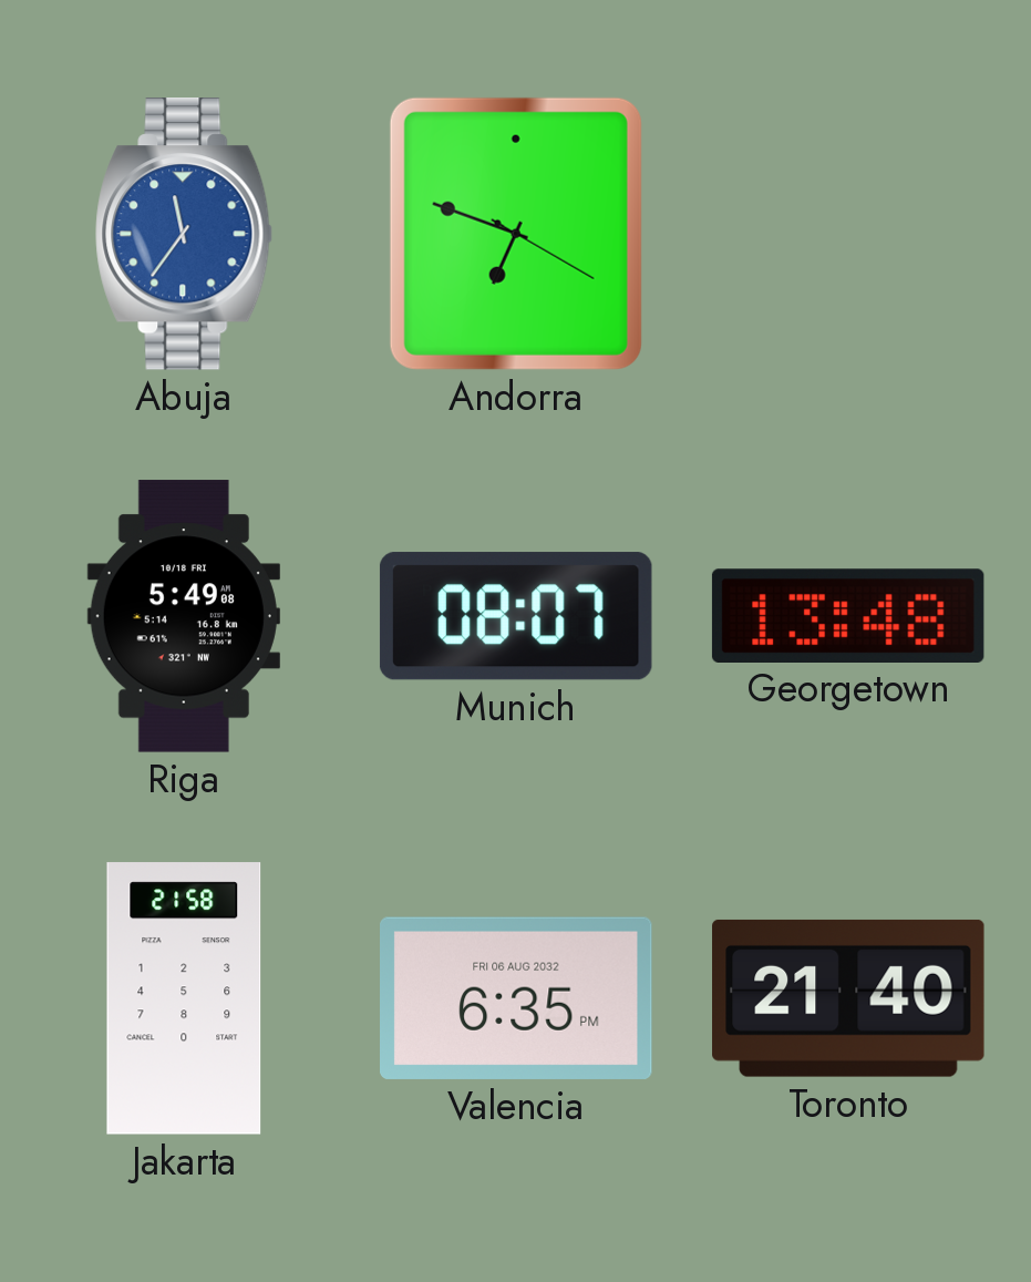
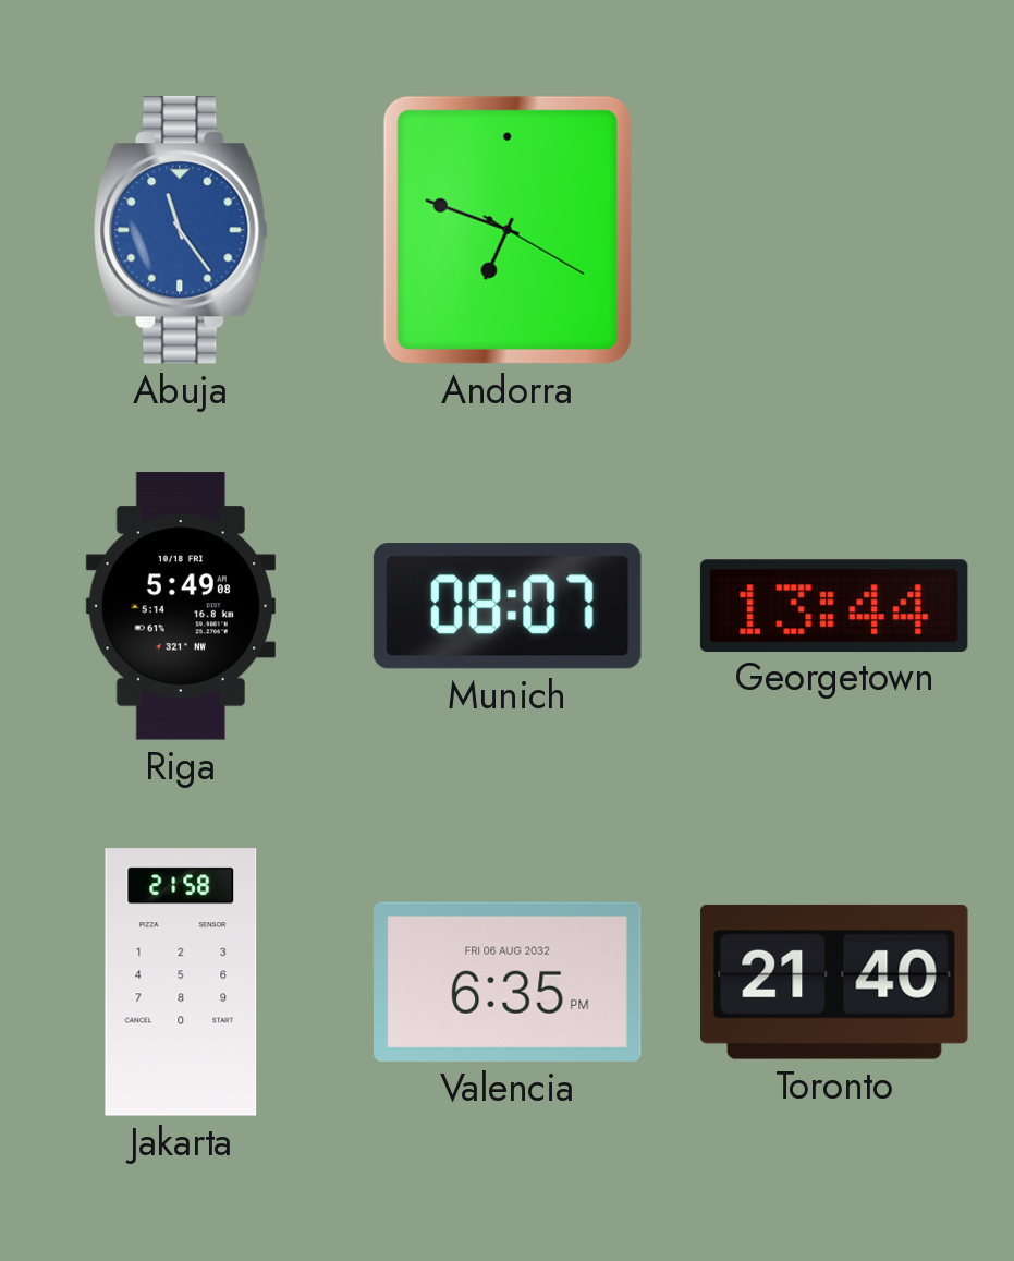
Abuja: 11:36 -> 11:24 (181, 231)
Georgetown: 13:48 -> 13:44 (834, 605)
